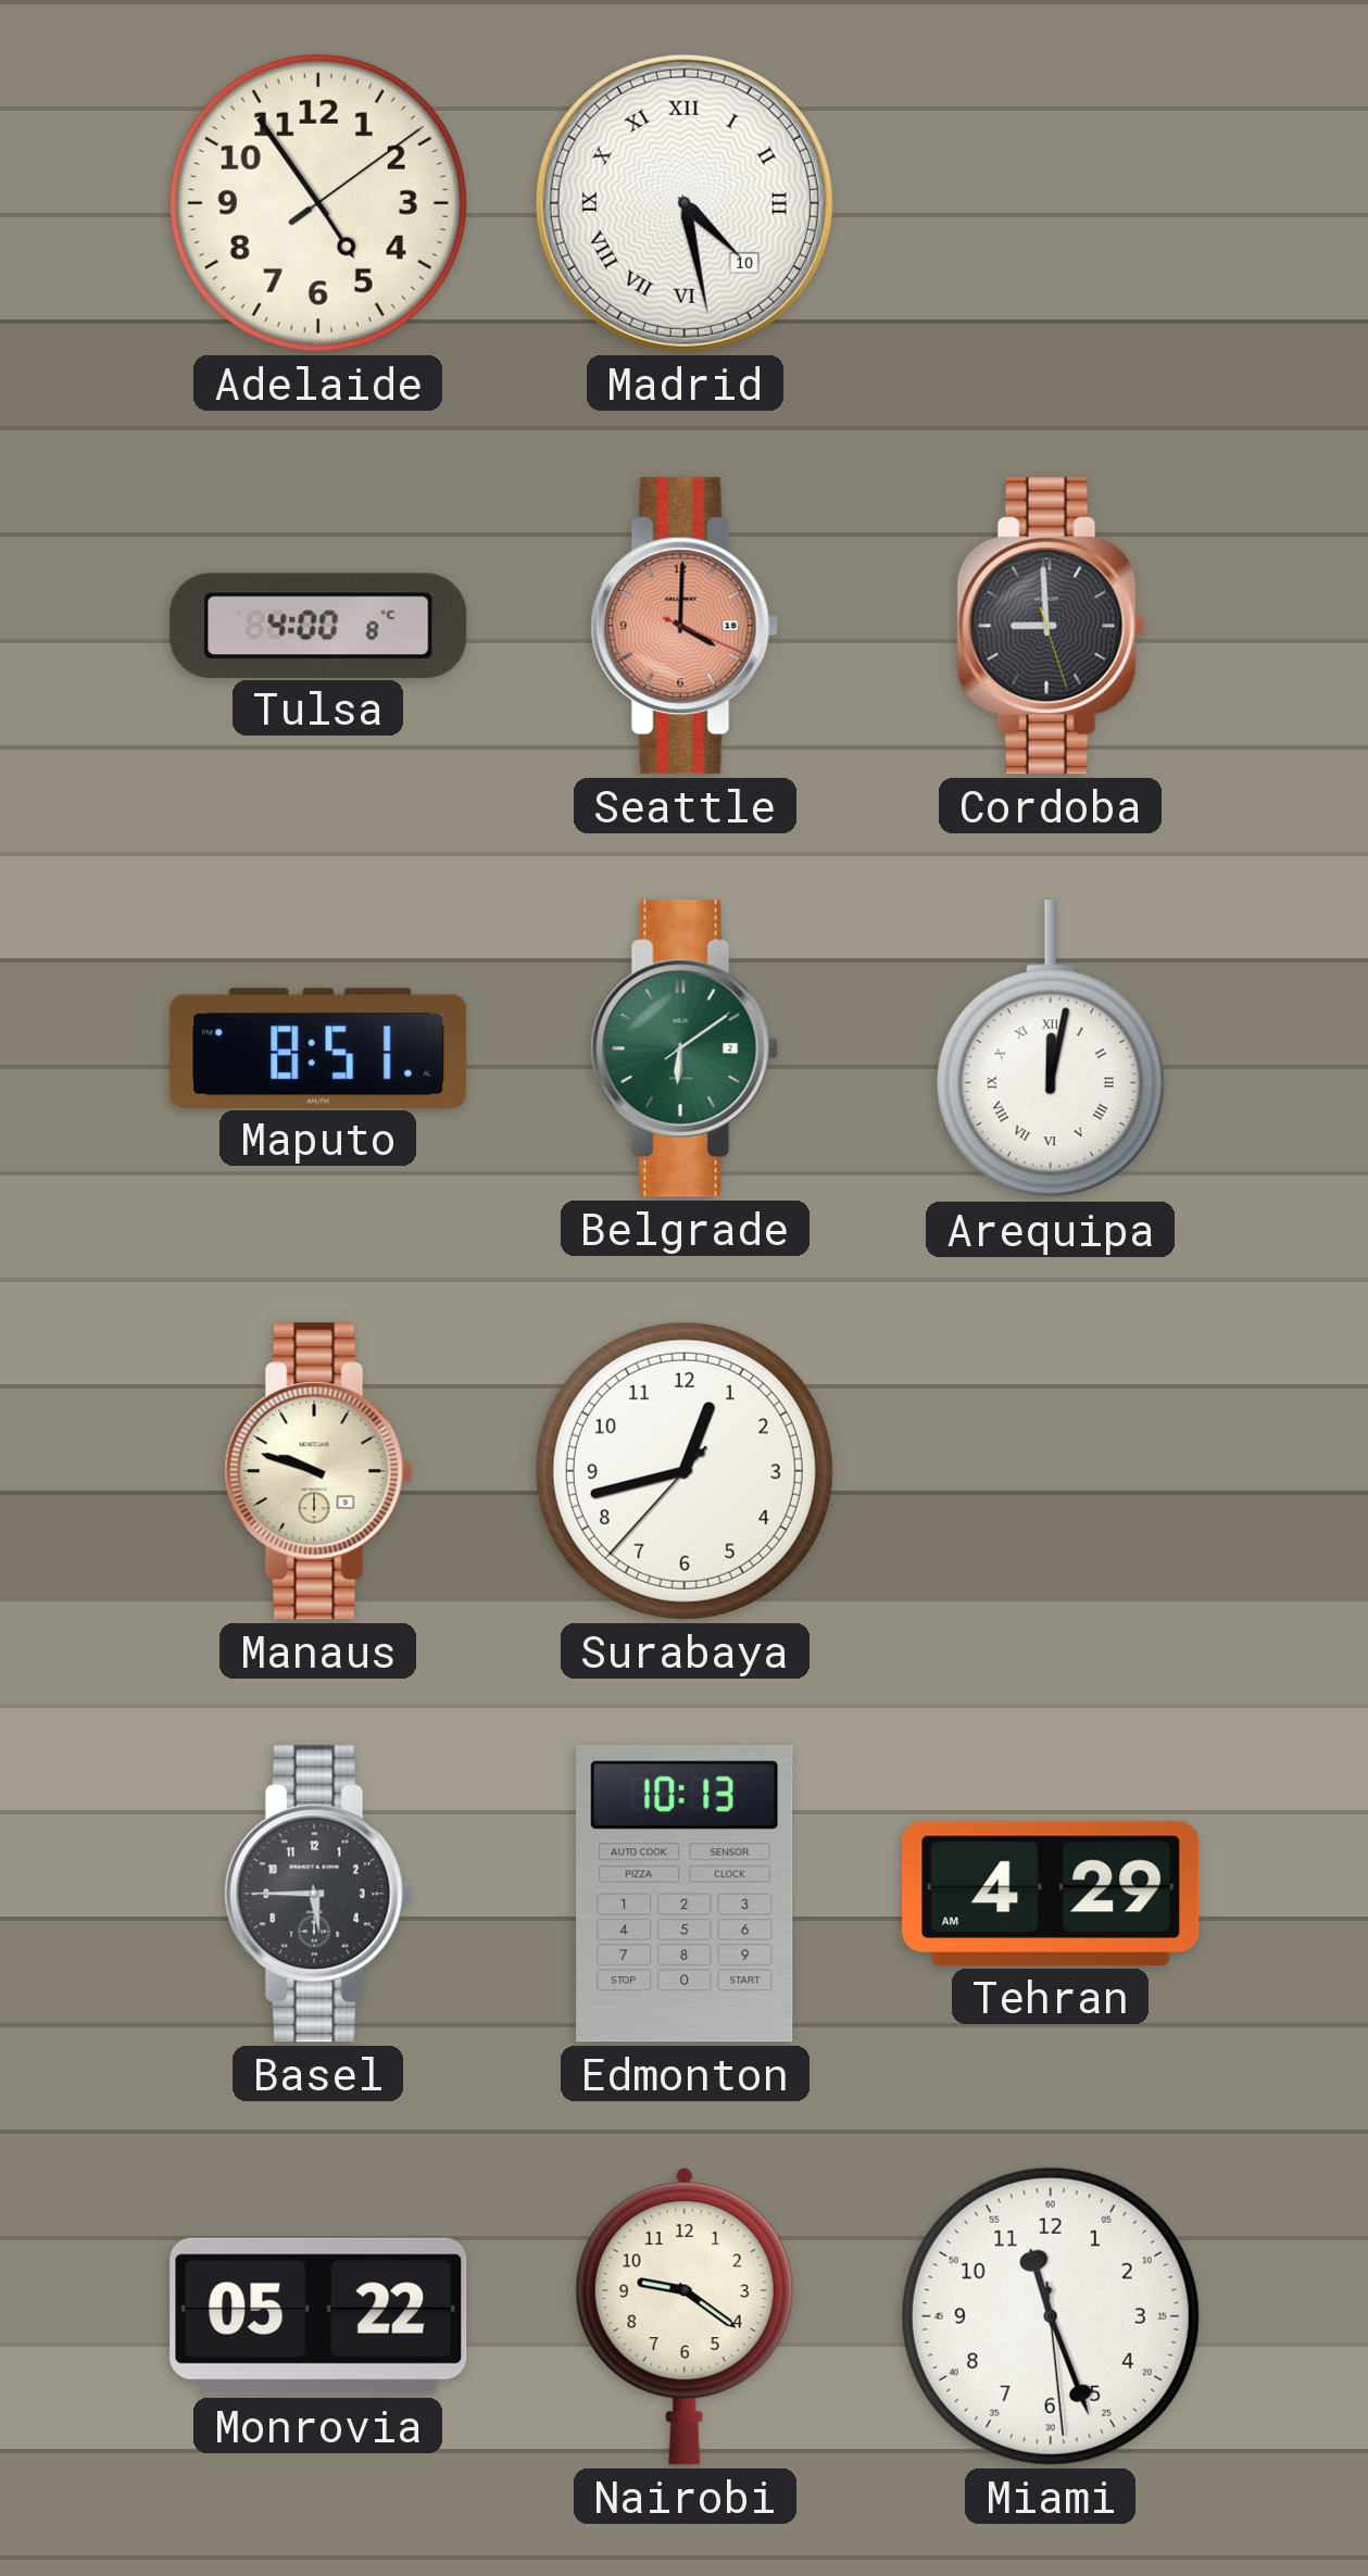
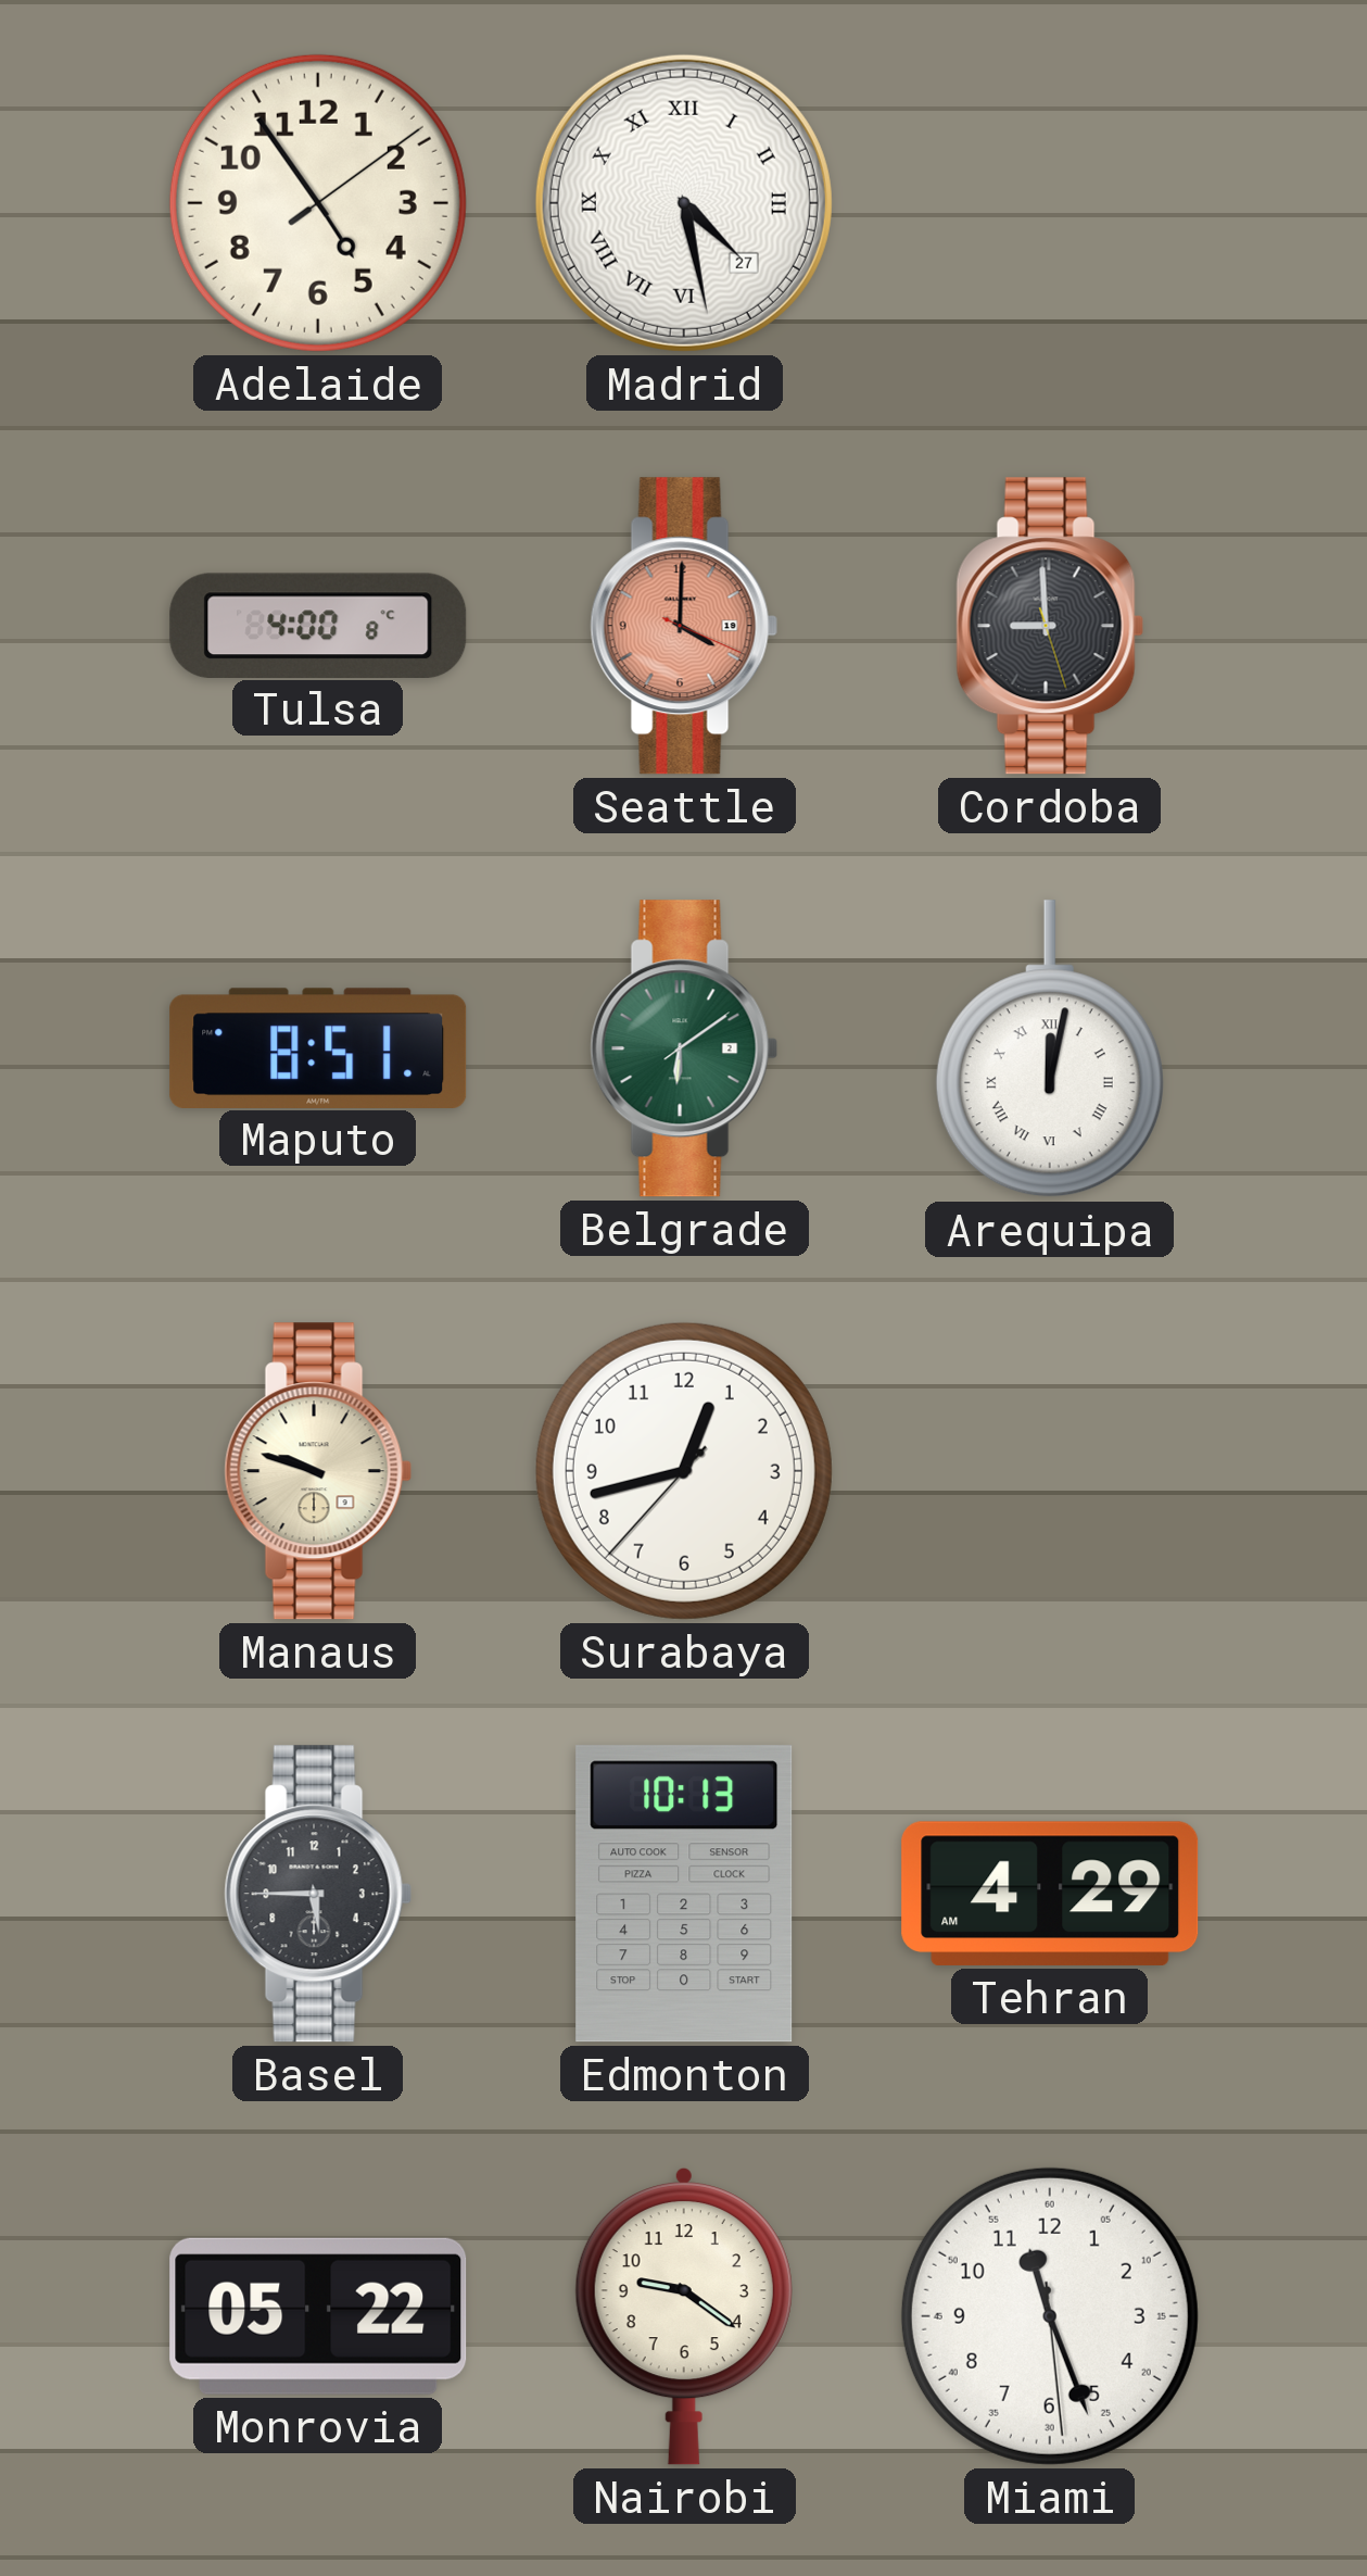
Madrid date: 10 -> 27 (684, 203)
